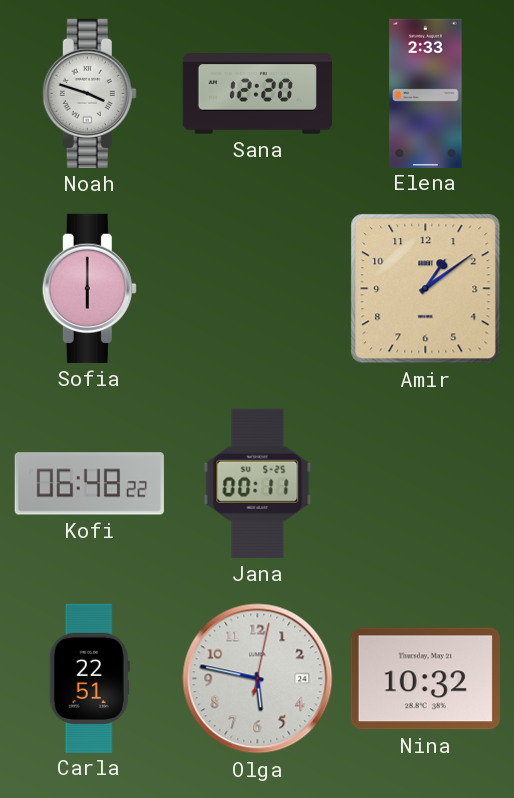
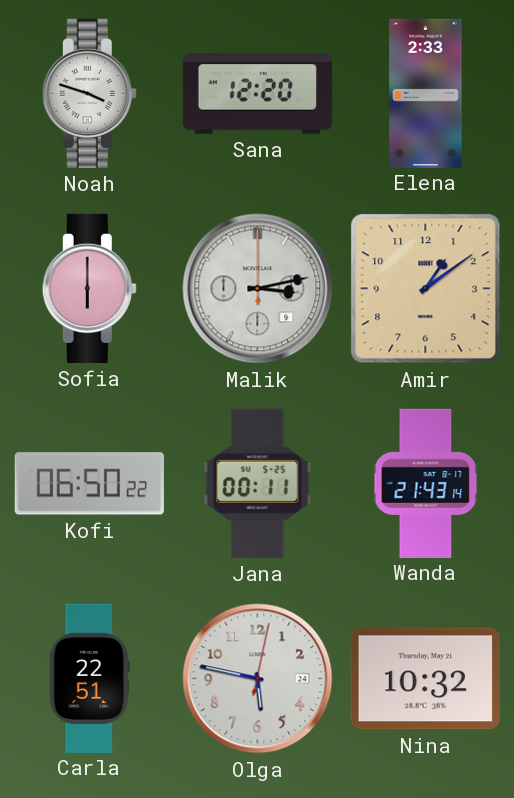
Malik: none -> 3:13 (258, 289)
Kofi: 06:48 -> 06:50 (89, 484)
Wanda: none -> 21:43 (426, 483)
